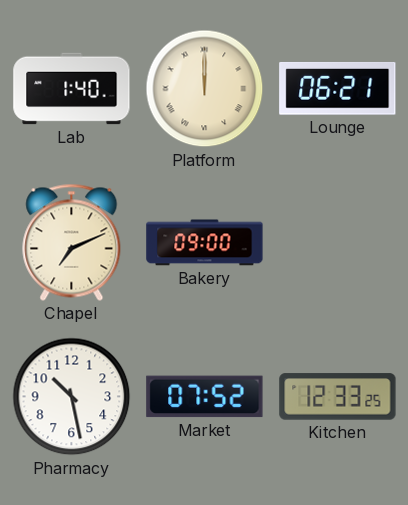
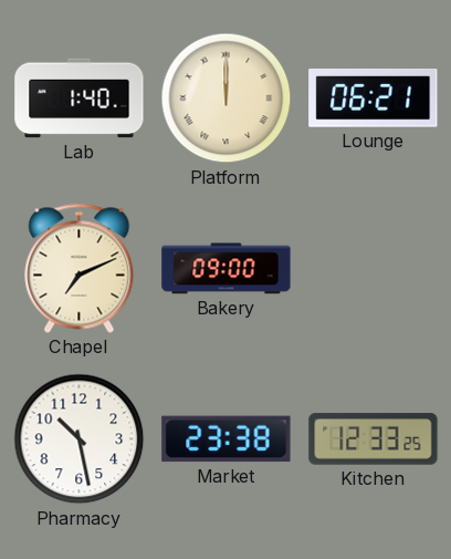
Market: 07:52 -> 23:38 (227, 439)
